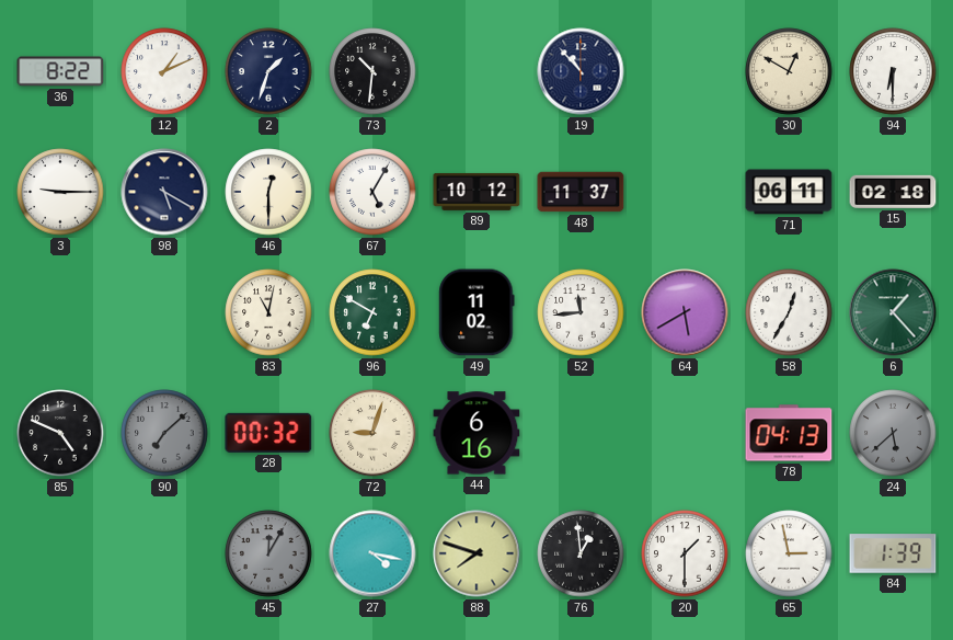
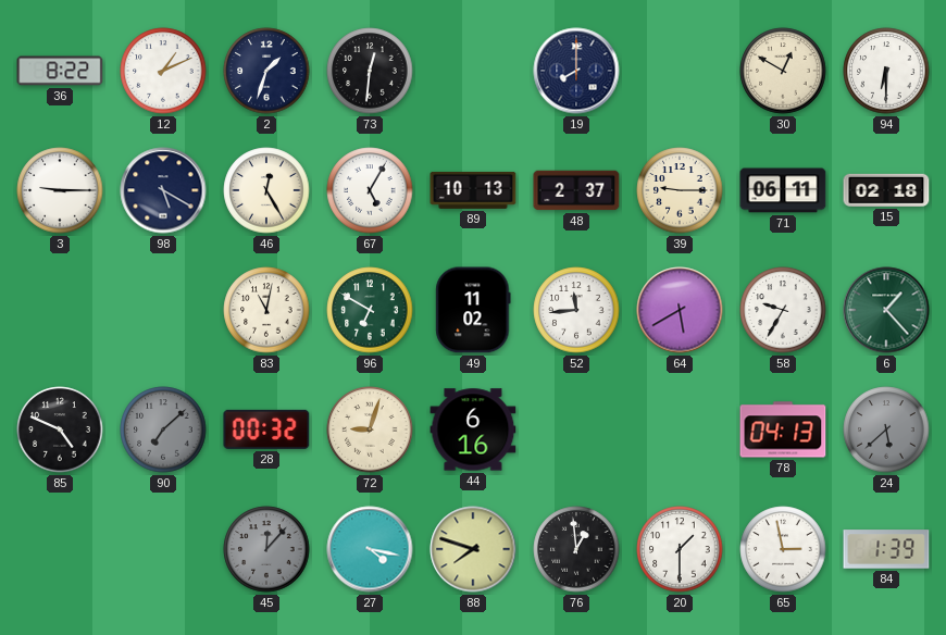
73: 10:31 -> 12:31 (370, 71)
19: 10:53 -> 8:00 (576, 71)
46: 12:30 -> 12:25 (266, 190)
89: 10:12 -> 10:13 (473, 190)
48: 11:37 -> 2:37 (576, 190)
39: none -> 9:15 (680, 190)
58: 12:35 -> 9:35 (783, 310)
45: 12:05 -> 12:07 (266, 549)
